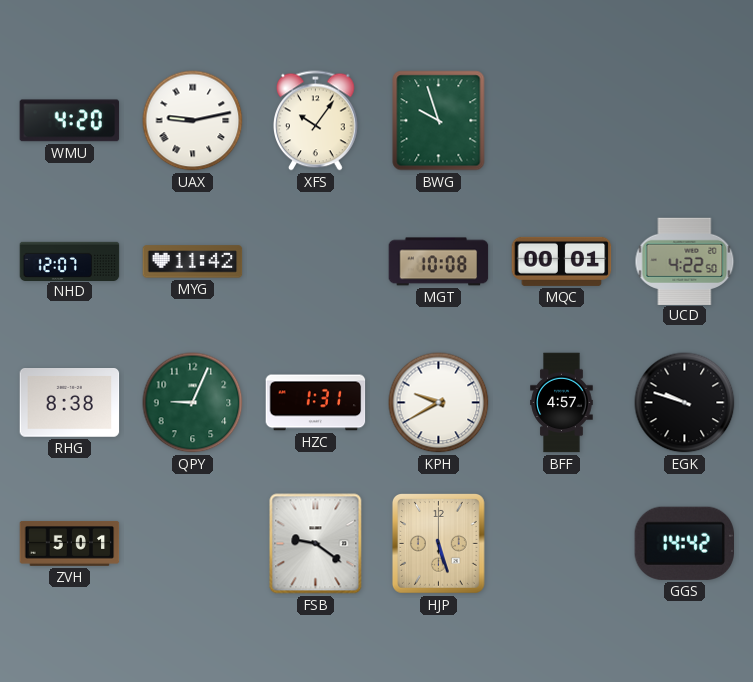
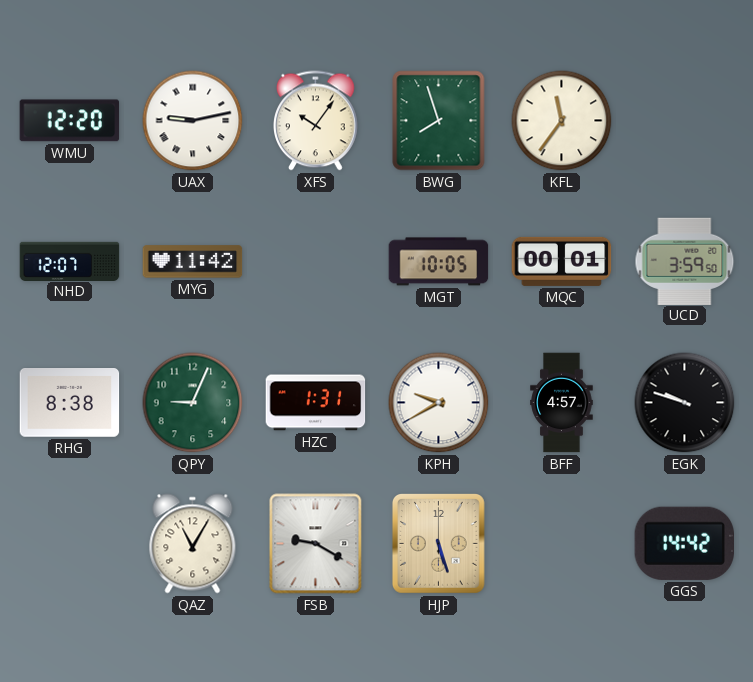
WMU: 4:20 -> 12:20 (70, 121)
BWG: 9:57 -> 7:57 (439, 121)
KFL: none -> 11:36 (562, 121)
MGT: 10:08 -> 10:05 (439, 262)
UCD: 4:22 -> 3:59 (685, 261)
ZVH: 5:01 -> none (70, 543)
QAZ: none -> 11:05 (193, 544)
FSB: 9:21 -> 9:20 (316, 544)
